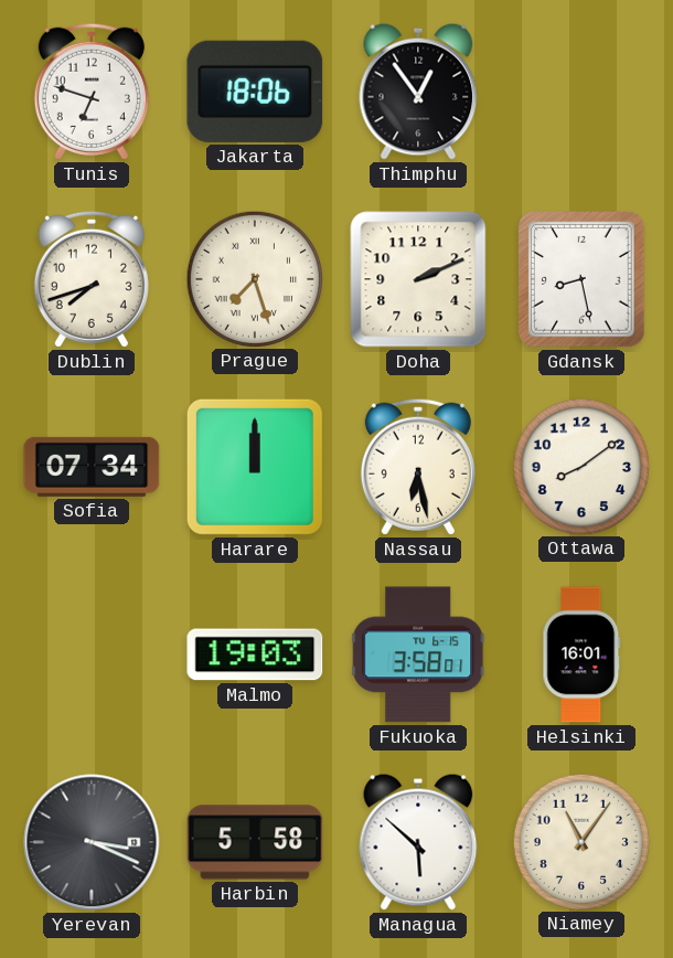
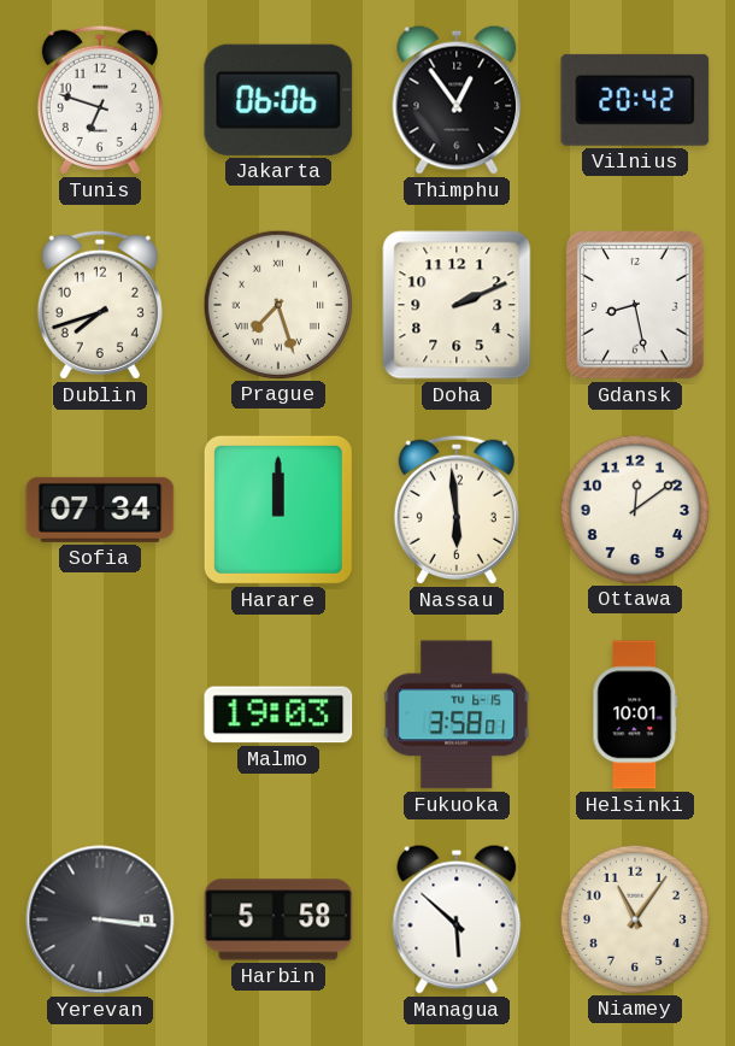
Jakarta: 18:06 -> 06:06 (278, 100)
Vilnius: none -> 20:42 (635, 100)
Nassau: 6:28 -> 5:59 (457, 510)
Ottawa: 8:09 -> 12:09 (634, 509)
Helsinki: 16:01 -> 10:01 (635, 715)
Yerevan: 3:19 -> 3:16 (100, 919)
